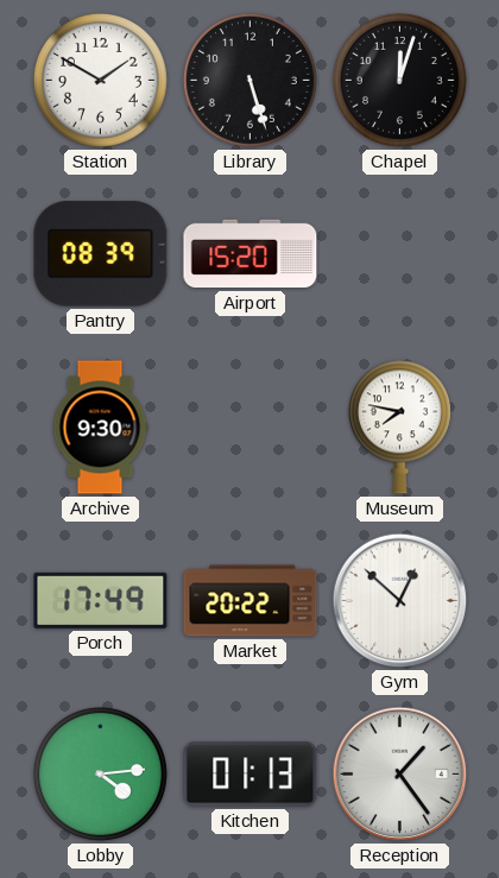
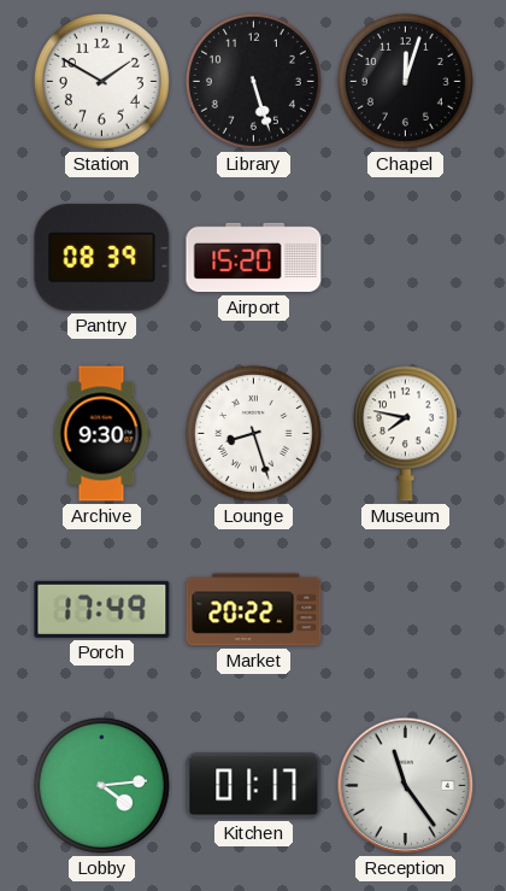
Lounge: none -> 8:27 (253, 433)
Gym: 12:52 -> none (400, 601)
Kitchen: 01:13 -> 01:17 (254, 786)
Reception: 1:24 -> 11:24 (406, 786)
